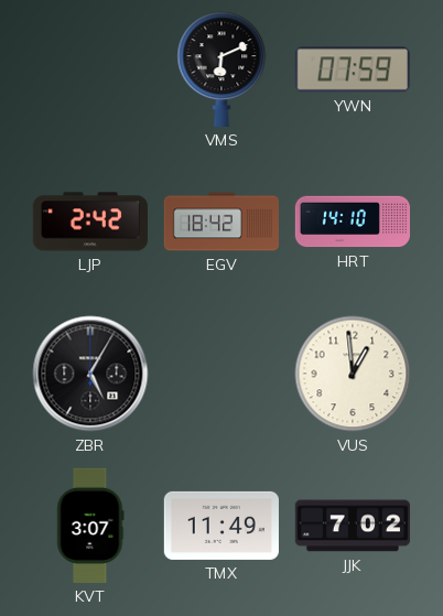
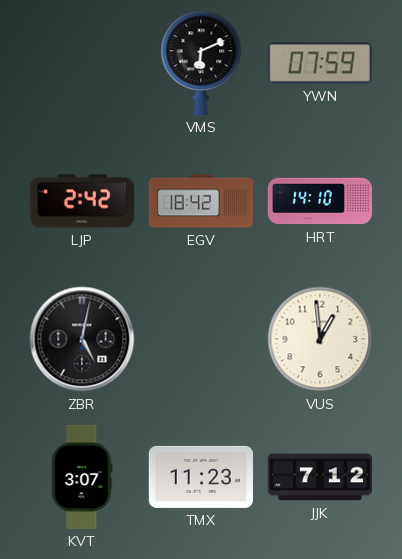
ZBR: 5:05 -> 5:02 (82, 339)
TMX: 11:49 -> 11:23 (201, 477)
JJK: 7:02 -> 7:12 (320, 477)
